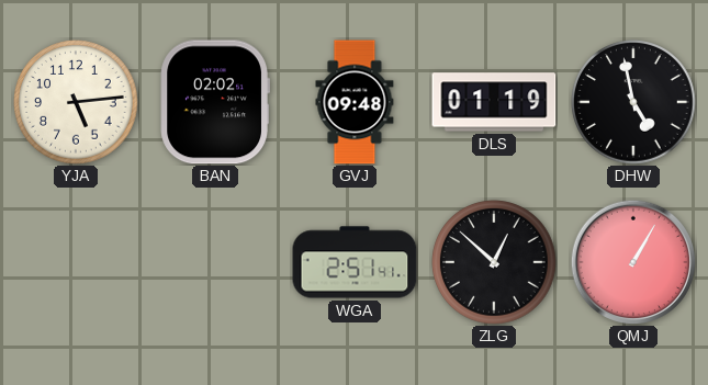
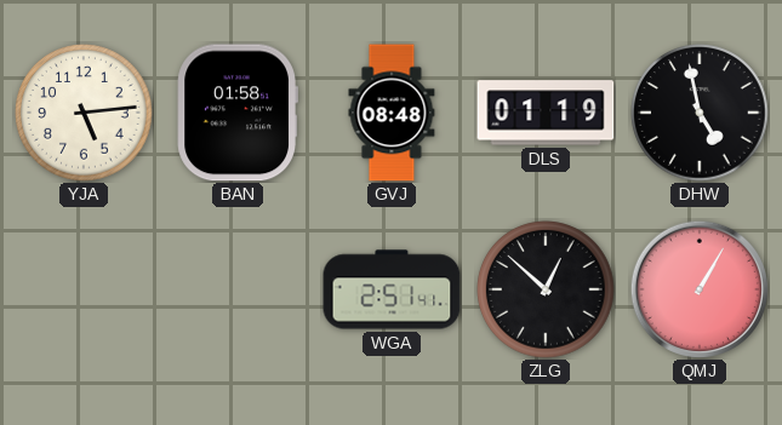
BAN: 02:02 -> 01:58 (238, 113)
GVJ: 09:48 -> 08:48 (392, 113)
